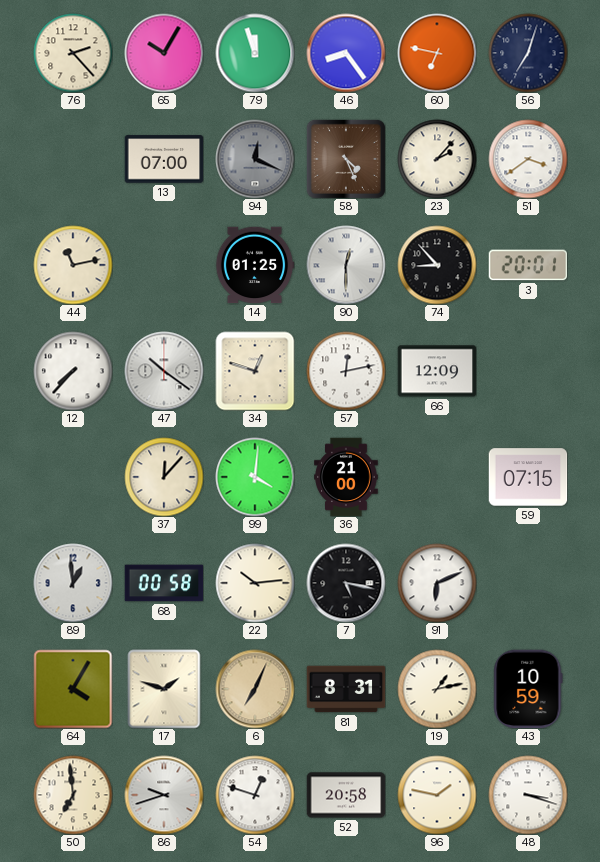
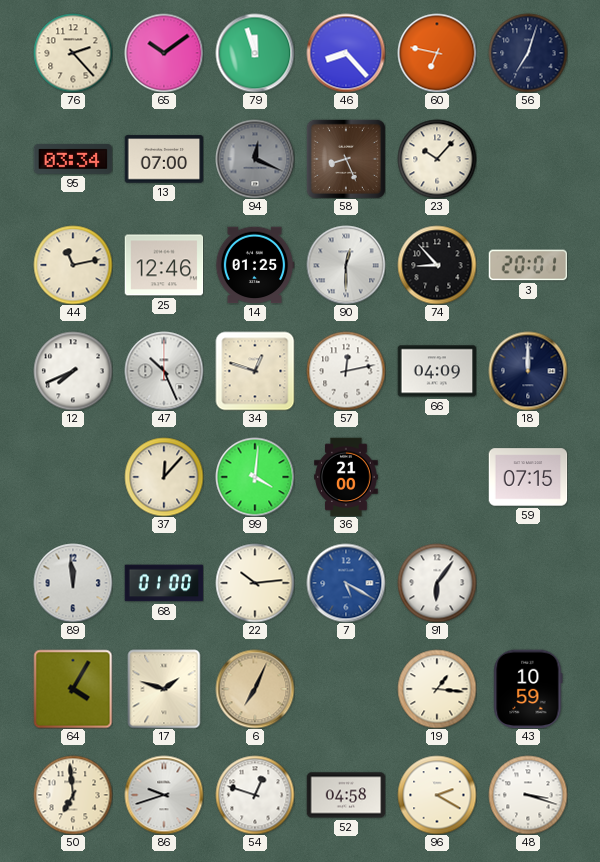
65: 10:05 -> 10:09 (164, 53)
46: 8:24 -> 8:23 (346, 53)
95: none -> 03:34 (73, 159)
58: 4:26 -> 8:26 (346, 159)
23: 2:07 -> 10:07 (437, 159)
51: 3:39 -> none (528, 159)
25: none -> 12:46 (164, 265)
12: 7:37 -> 7:41 (73, 371)
47: 10:21 -> 10:26 (164, 371)
66: 12:09 -> 04:09 (437, 371)
18: none -> 12:00 (528, 371)
89: 12:59 -> 11:59 (73, 583)
68: 00:58 -> 01:00 (164, 583)
7: 5:17 -> 5:20 (346, 583)
7 dial: black -> blue (346, 583)
91: 6:11 -> 6:06 (437, 583)
81: 8:31 -> none (346, 689)
19: 1:13 -> 1:16 (437, 689)
52: 20:58 -> 04:58 (346, 795)
96: 1:47 -> 2:20 (437, 795)
